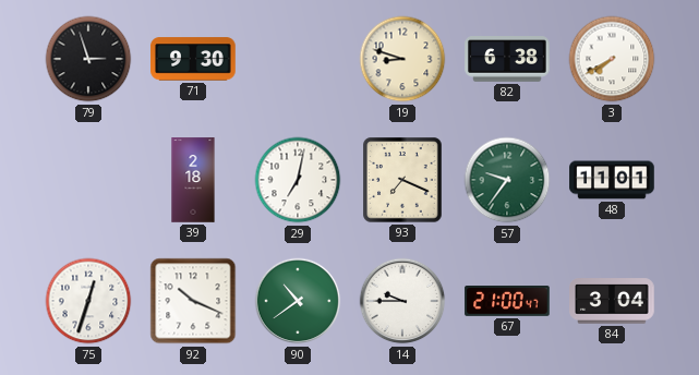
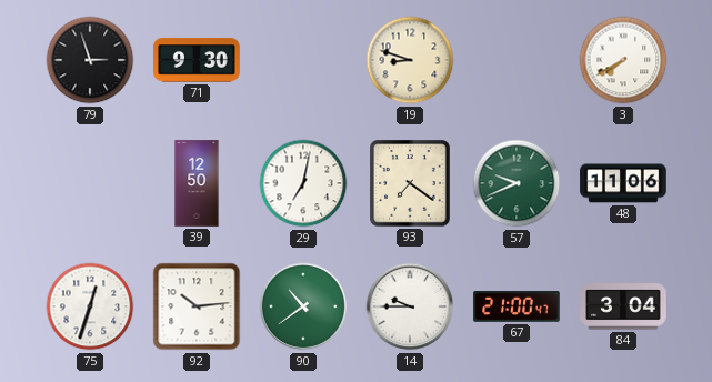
82: 6:38 -> none (507, 59)
39: 2:18 -> 12:50 (197, 183)
93: 7:19 -> 7:21 (410, 183)
57: 9:36 -> 9:41 (517, 183)
48: 11:01 -> 11:06 (623, 183)
92: 10:19 -> 10:14 (197, 306)
